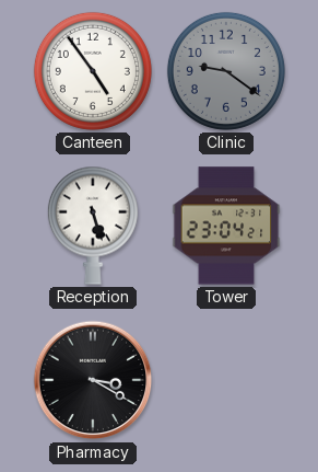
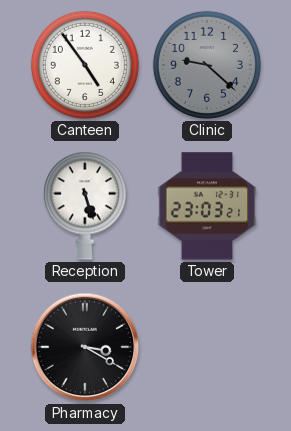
Clinic: 9:21 -> 9:22 (207, 65)
Tower: 23:04 -> 23:03 (207, 206)
